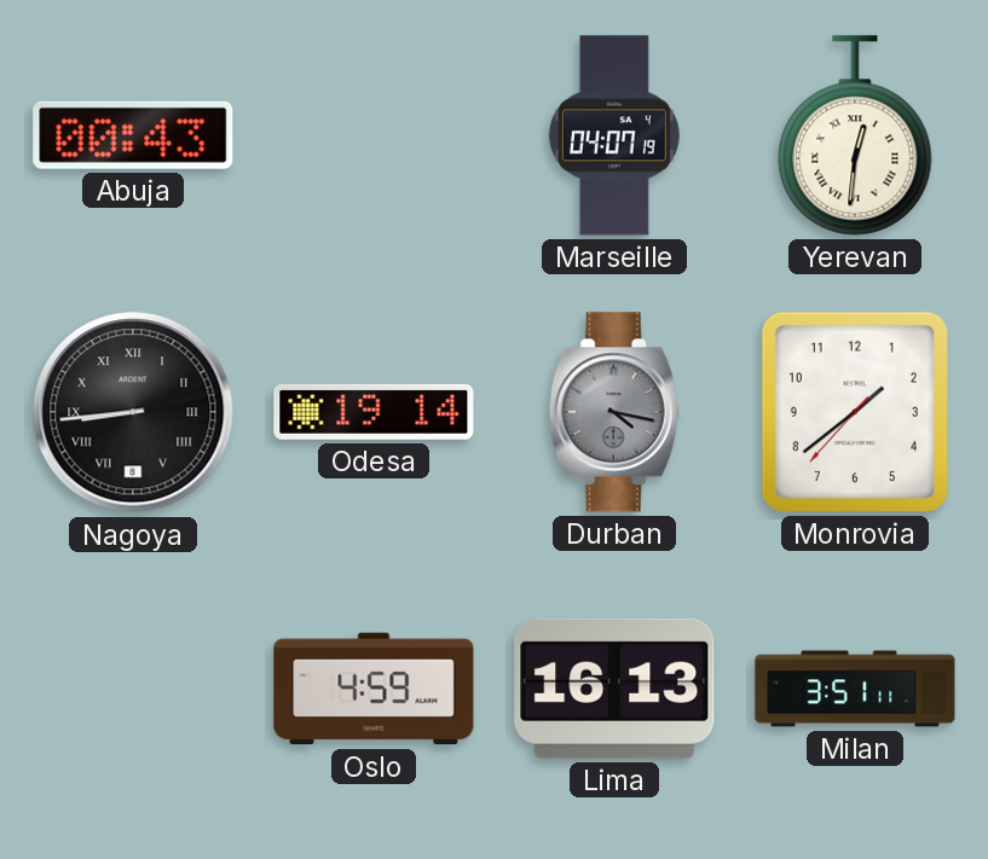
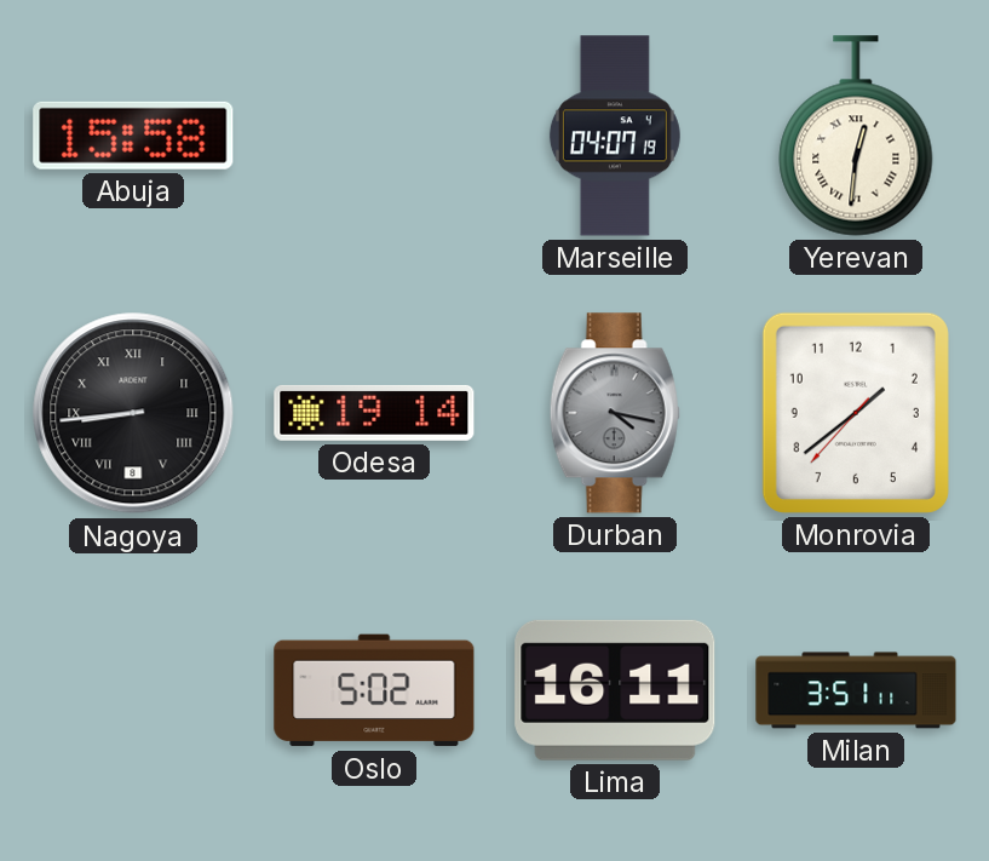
Abuja: 00:43 -> 15:58 (133, 136)
Oslo: 4:59 -> 5:02 (374, 690)
Lima: 16:13 -> 16:11 (615, 690)
